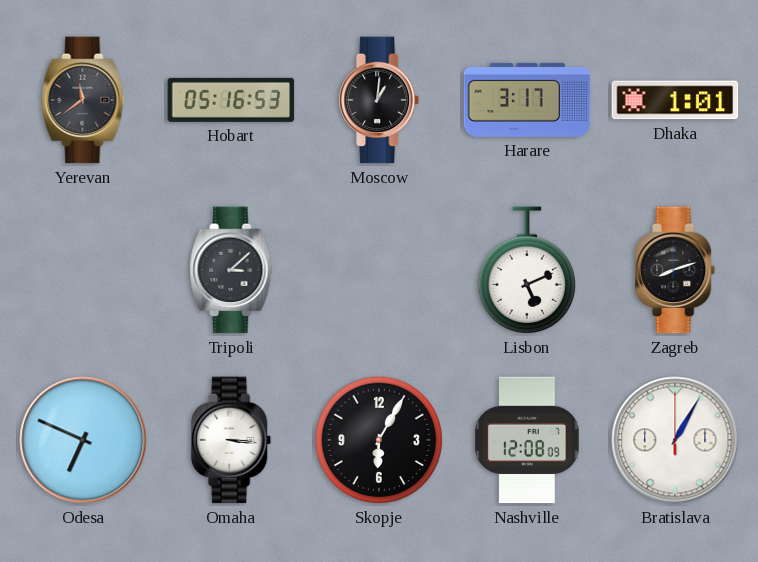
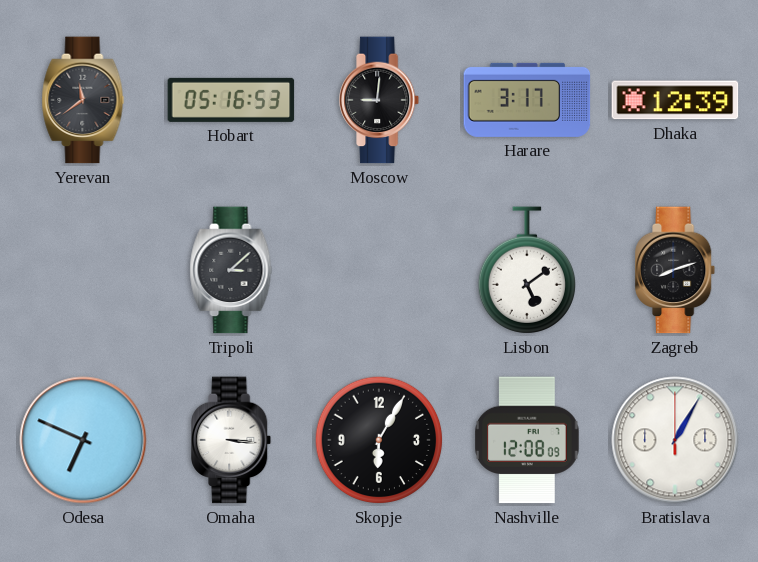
Moscow: 1:01 -> 9:01 (380, 100)
Dhaka: 1:01 -> 12:39 (675, 100)
Lisbon: 5:11 -> 5:09 (526, 270)
